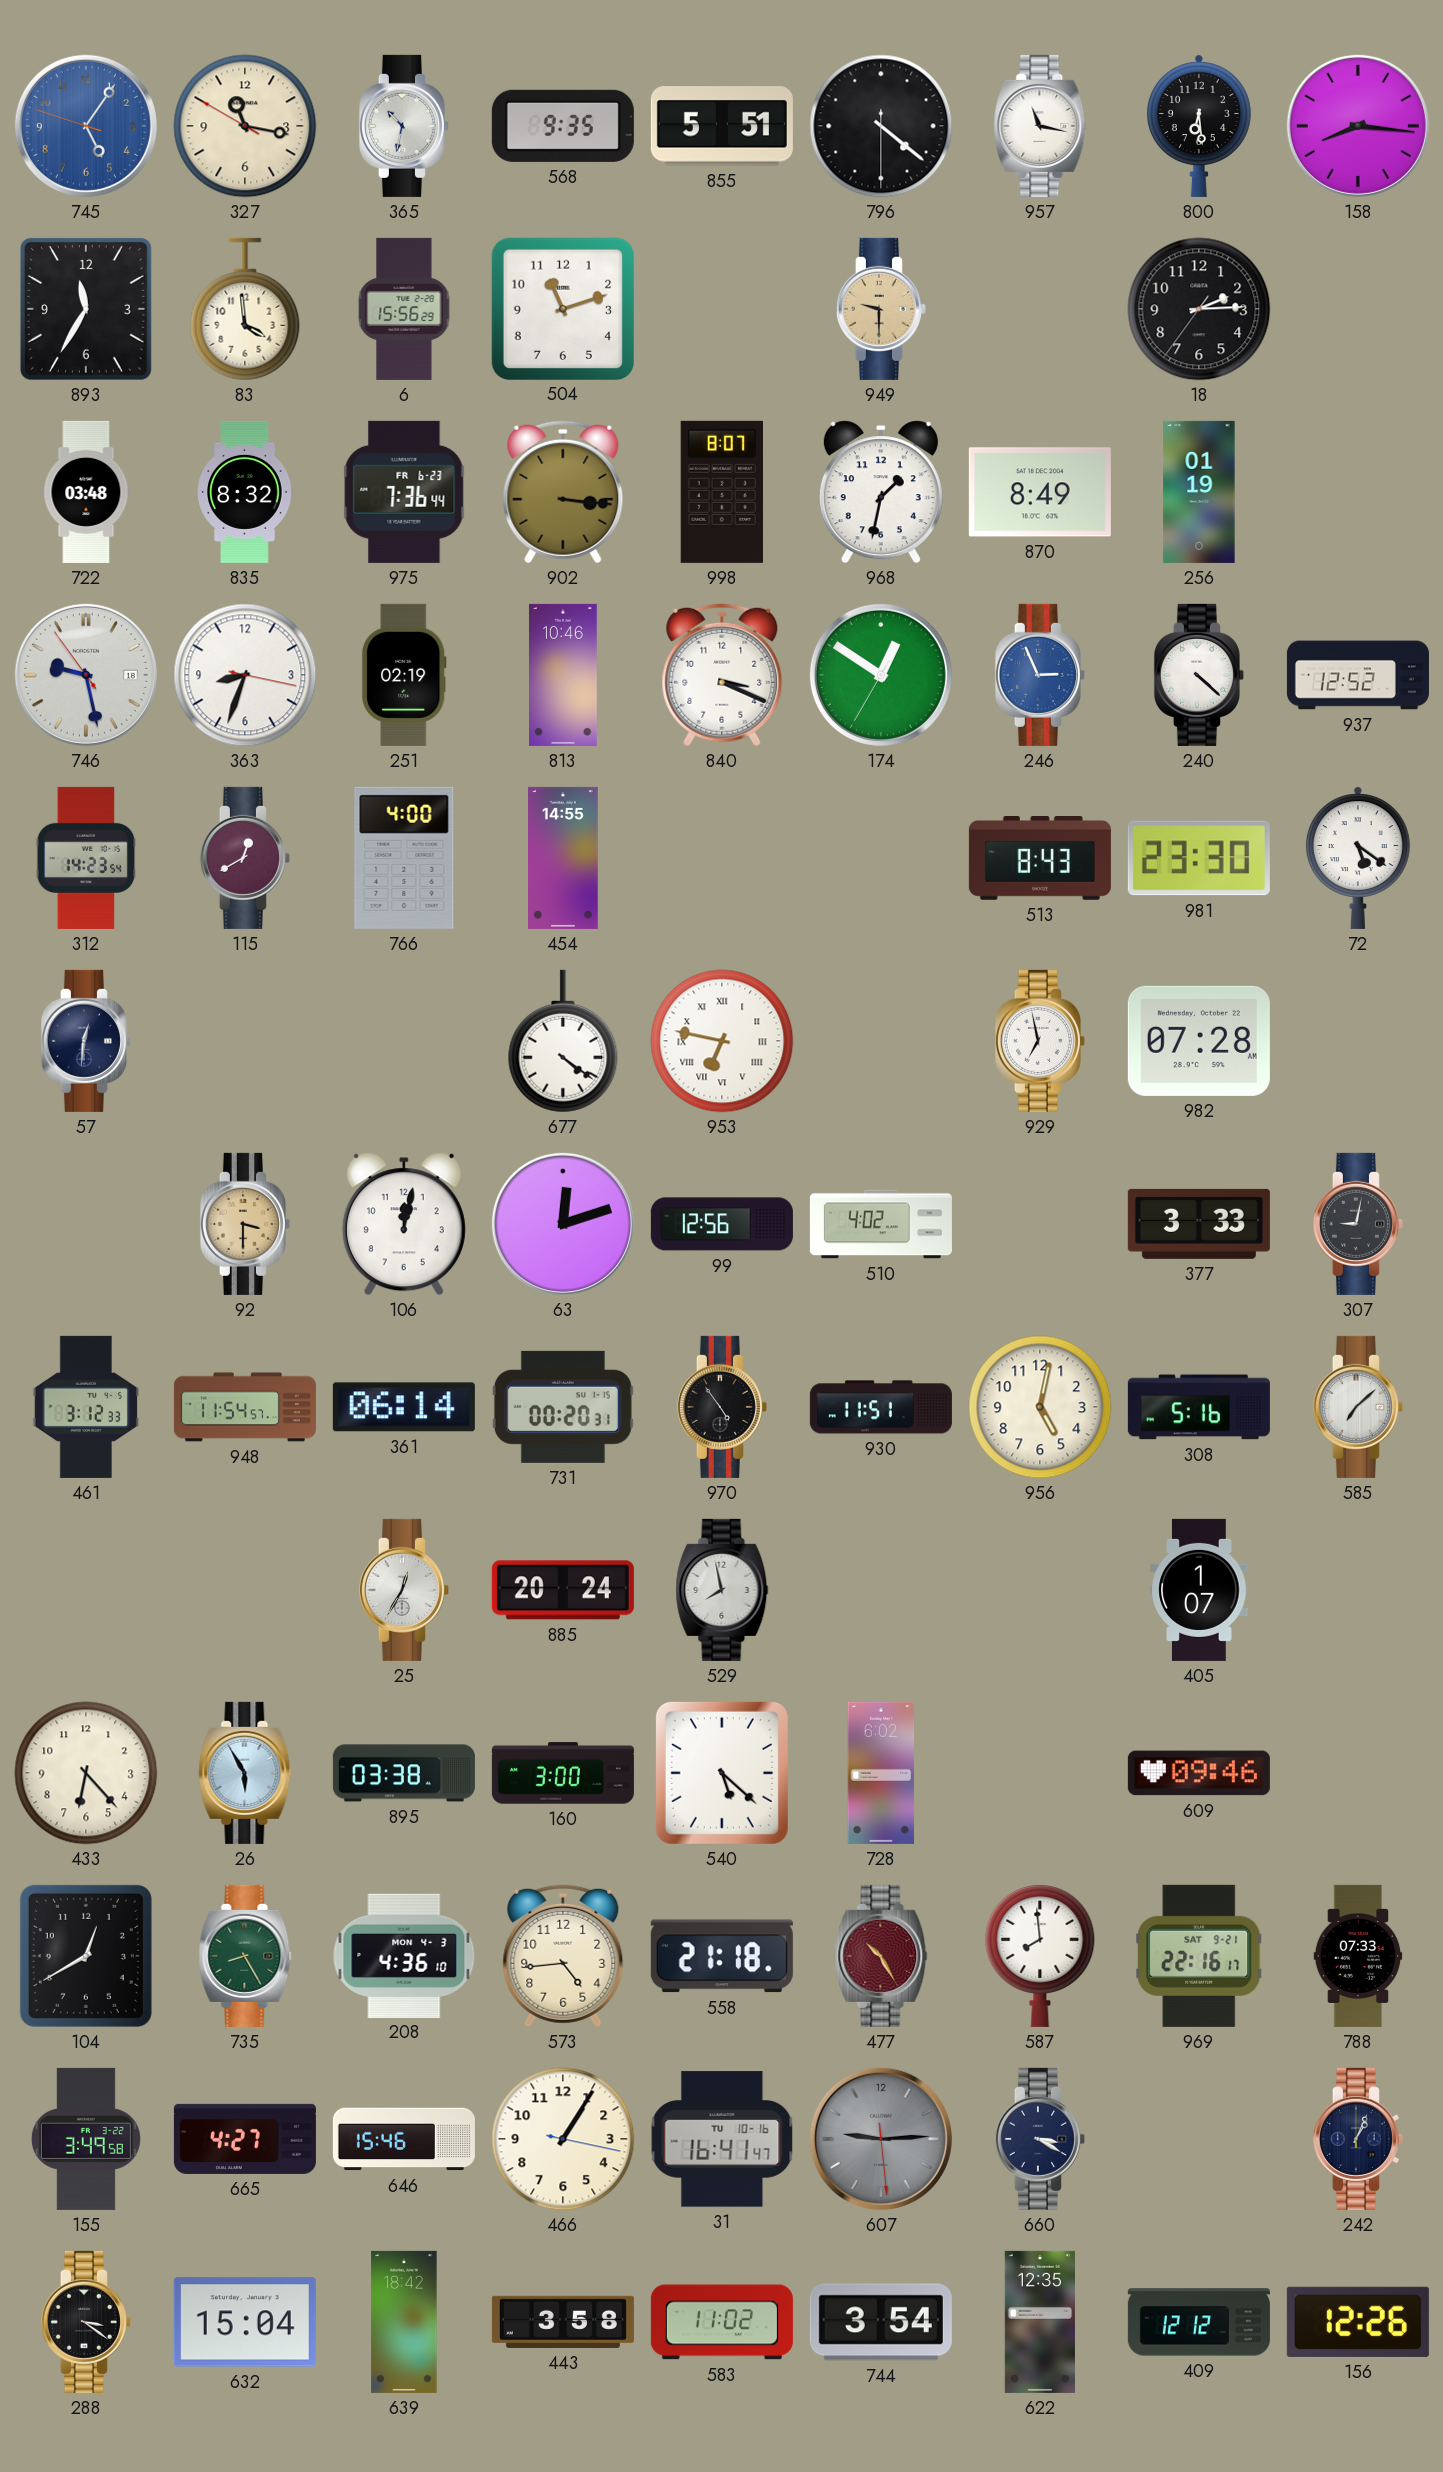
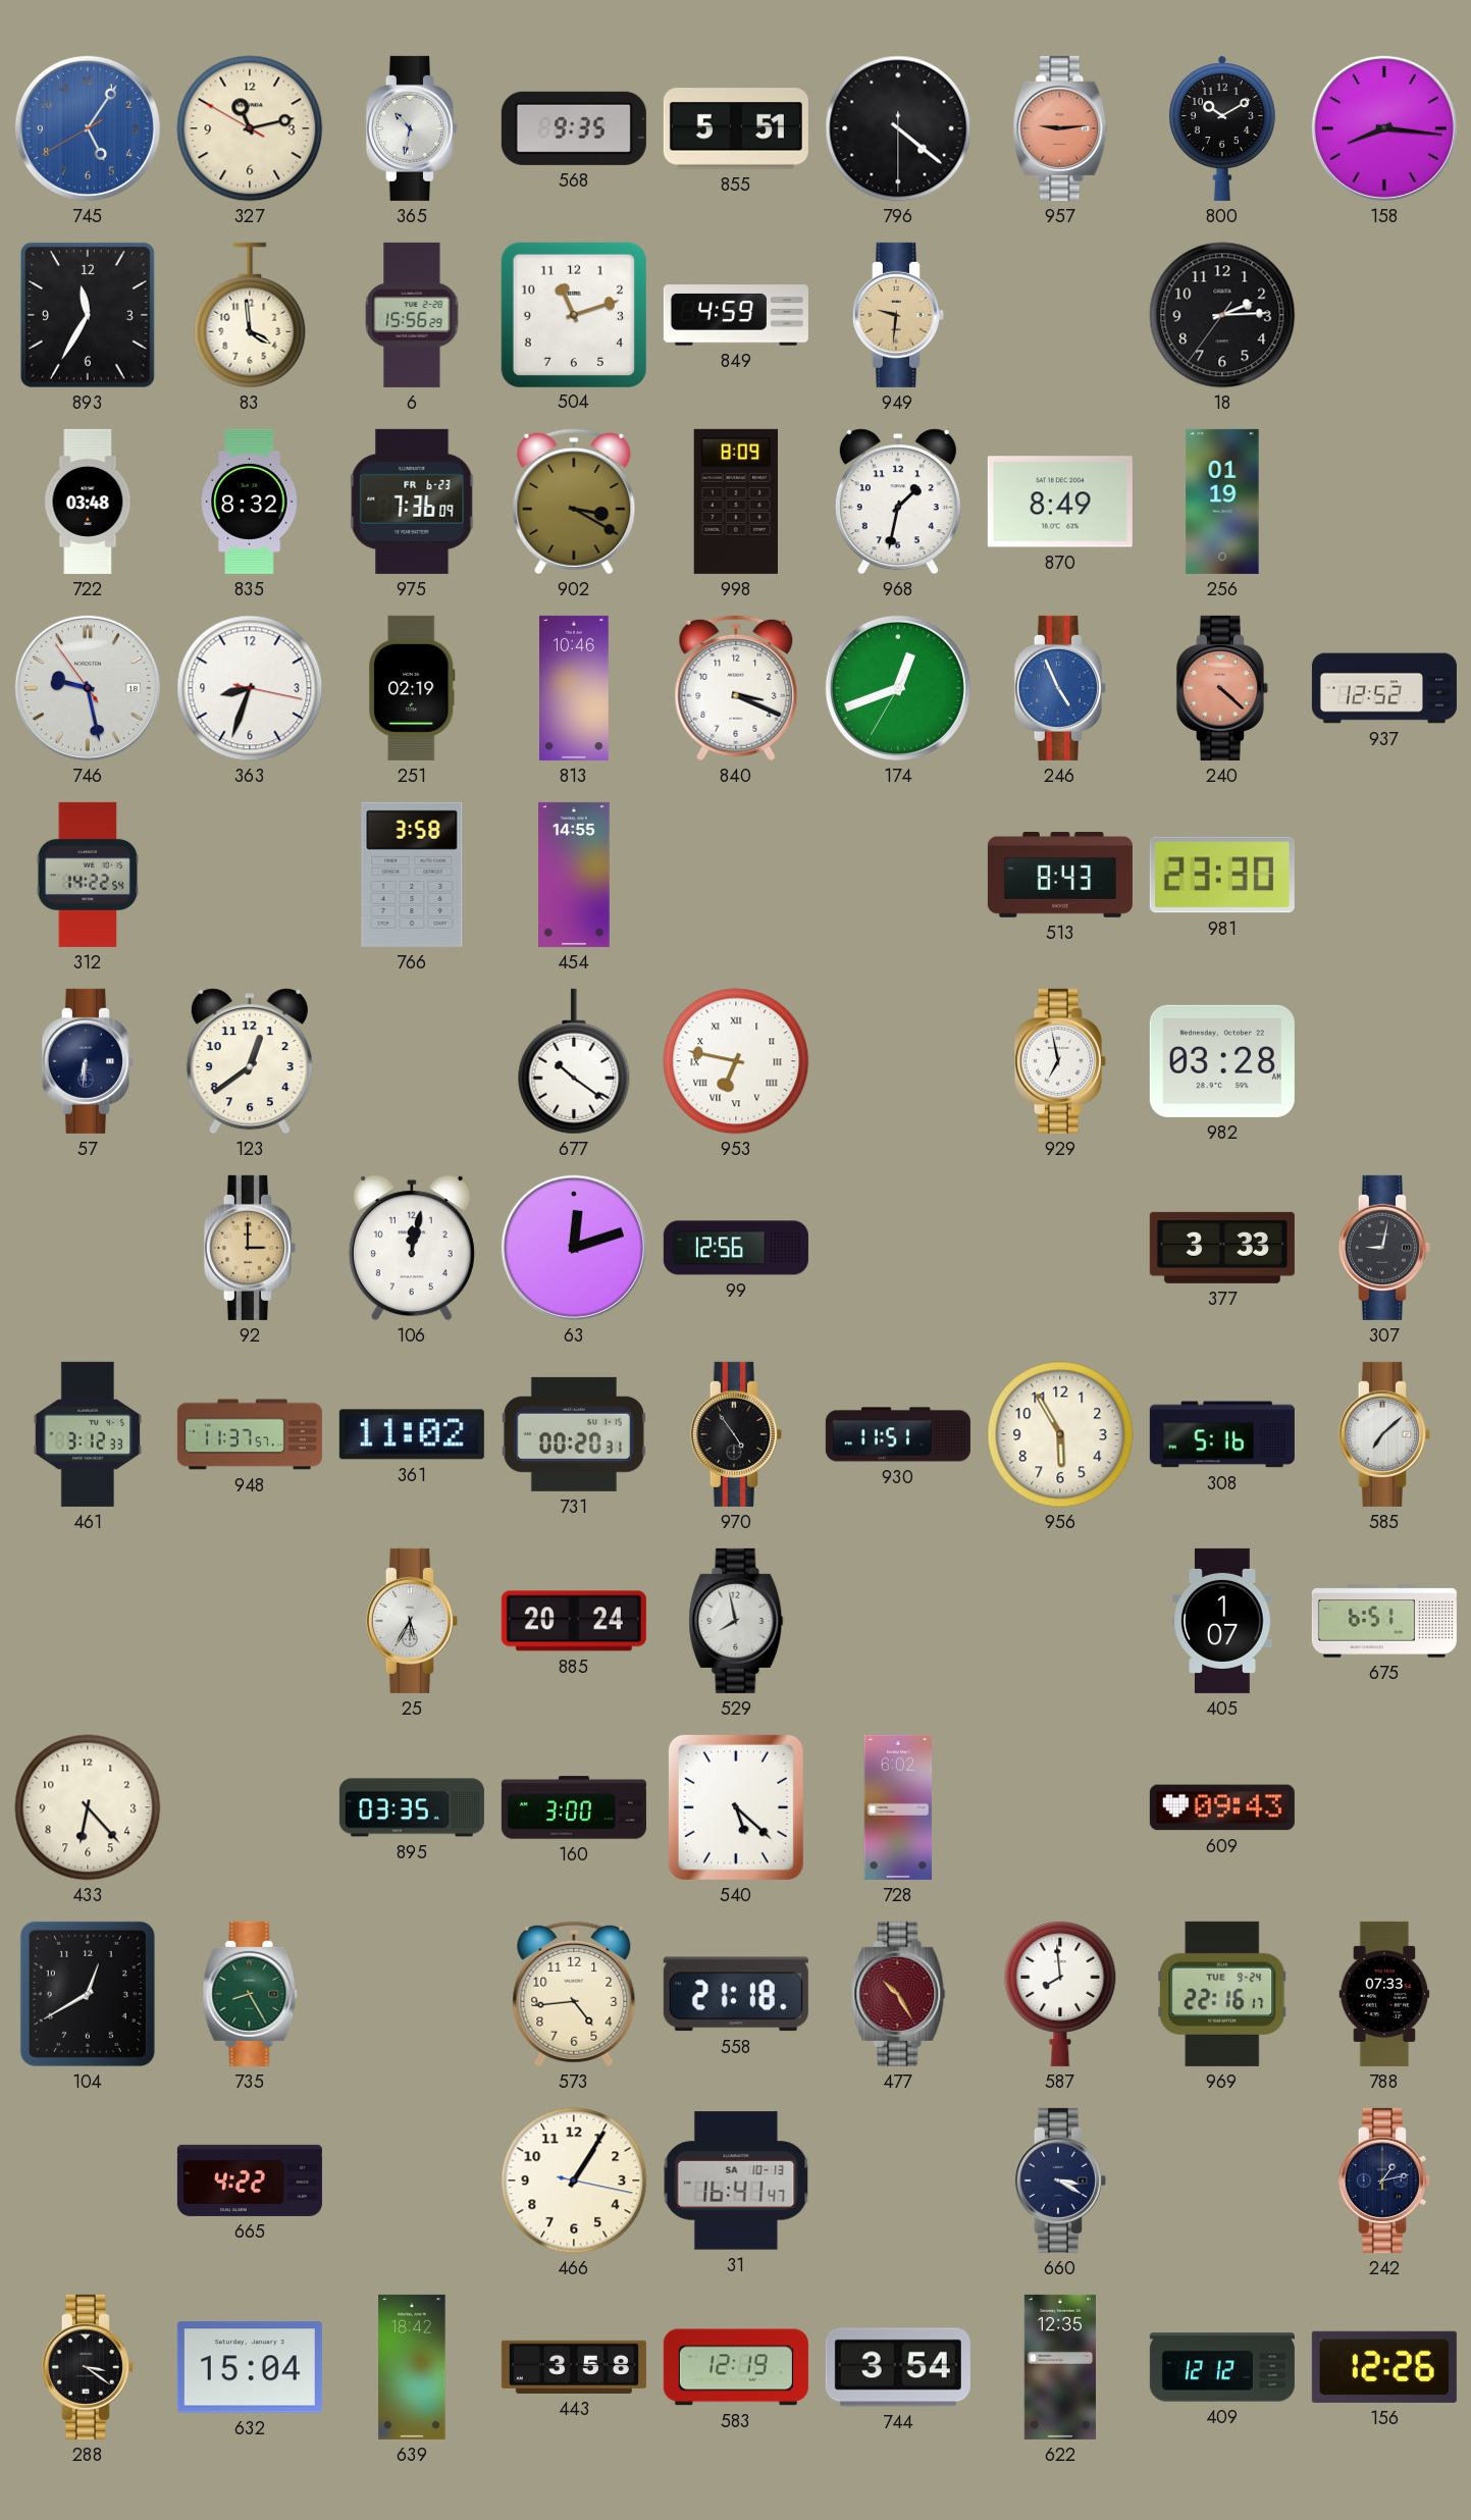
745: 5:05:48 -> 5:05:40 (88, 128)
327: 11:16 -> 11:12 (250, 128)
957: 11:17 -> 9:14 (1060, 128)
957 dial: white -> salmon (1060, 128)
800: 6:29 -> 10:10 (1222, 128)
849: none -> 4:59 (736, 315)
949: 9:30 -> 9:31 (898, 315)
975: 7:36:44 -> 7:36:09 (412, 502)
902: 3:16 -> 3:20 (574, 502)
998: 8:07 -> 8:09 (736, 502)
174: 12:50 -> 12:41 (898, 688)
246: 2:56 -> 4:56 (1060, 688)
240 dial: white -> salmon (1222, 688)
312: 14:23 -> 14:22 (88, 875)
115: 12:40 -> none (245, 858)
766: 4:00 -> 3:58 (412, 875)
72: 5:21 -> none (1358, 858)
57: 12:31 -> 6:31 (88, 1061)
123: none -> 12:39 (250, 1061)
677: 4:21 -> 10:21 (574, 1061)
982: 07:28 -> 03:28 (1222, 1061)
92: 3:30 -> 3:00 (250, 1248)
510: 4:02 -> none (881, 1224)
948: 11:54 -> 11:37 (250, 1434)
361: 06:14 -> 11:02 (412, 1434)
956: 5:02 -> 5:55 (1060, 1434)
25: 12:35 -> 5:35 (412, 1621)
675: none -> 6:51 (1384, 1621)
26: 5:55 -> none (245, 1773)
895: 03:38 -> 03:35 (412, 1807)
609: 09:46 -> 09:43 (1222, 1807)
208: 4:36 -> none (404, 1955)
969 date: SAT 9-21 -> TUE 9-24 (1222, 1994)
155: 3:49 -> none (86, 2139)
665: 4:27 -> 4:22 (250, 2181)
646: 15:46 -> none (404, 2139)
31 date: TU 10-16 -> SA 10-13 (736, 2181)
607: 9:14 -> none (881, 2139)
242: 1:04 -> 1:13 (1384, 2181)
583: 11:02 -> 12:19 (736, 2367)
